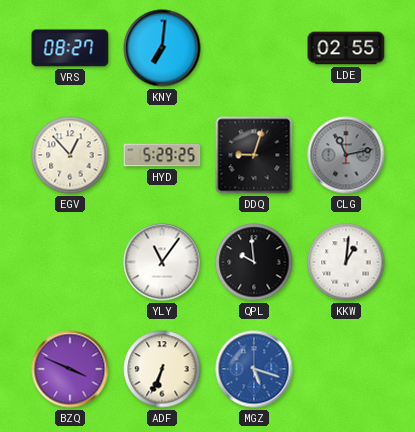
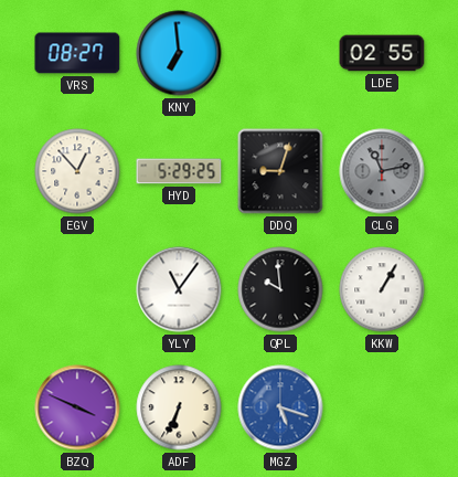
KNY: 7:01 -> 6:59 (179, 53)
KKW: 1:01 -> 1:05 (382, 289)
